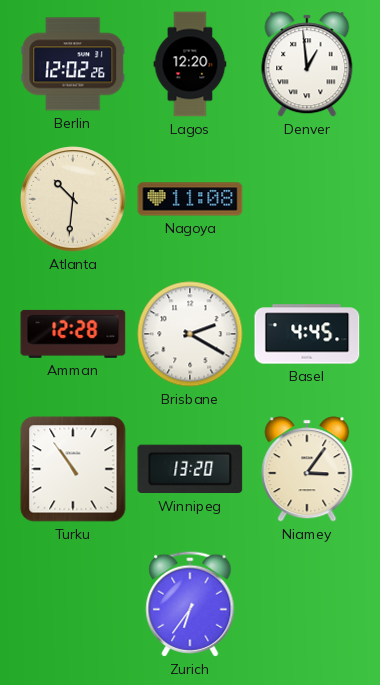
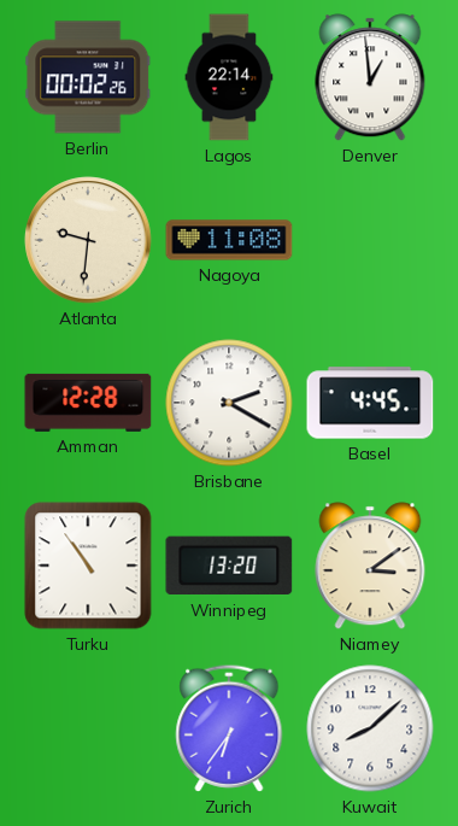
Berlin: 12:02 -> 00:02 (88, 77)
Lagos: 12:20 -> 22:14 (229, 77)
Atlanta: 10:31 -> 9:31 (88, 240)
Niamey: 3:06 -> 3:09 (370, 566)
Kuwait: none -> 8:08 (370, 728)
